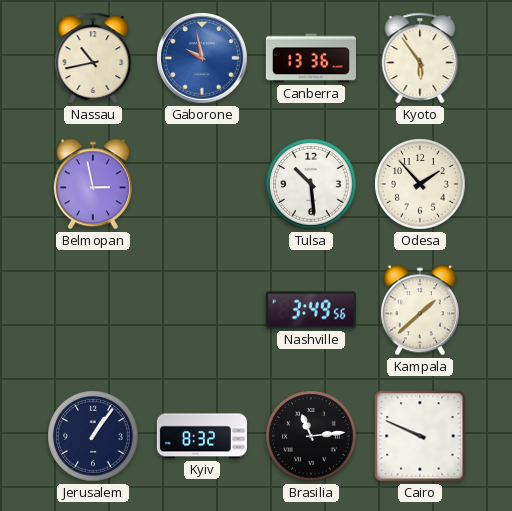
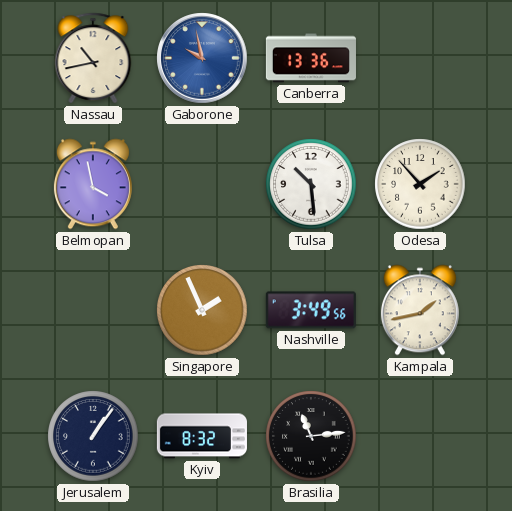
Kyoto: 5:54 -> none (420, 58)
Belmopan: 2:58 -> 3:58 (93, 184)
Singapore: none -> 1:56 (202, 310)
Kampala: 1:38 -> 1:43 (420, 310)
Cairo: 9:49 -> none (420, 436)
